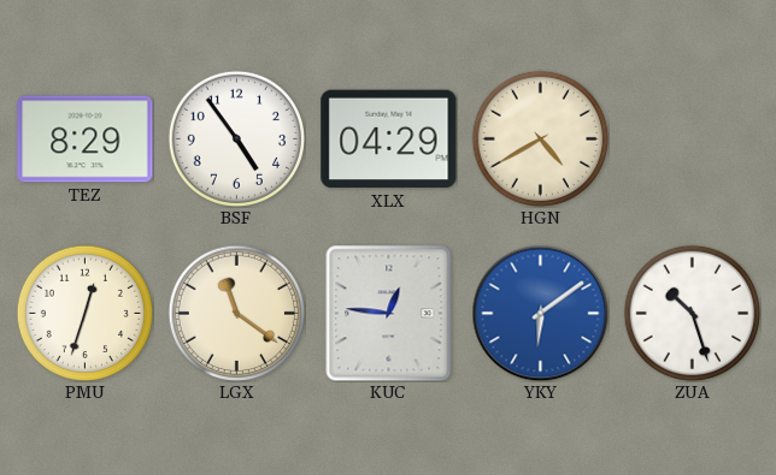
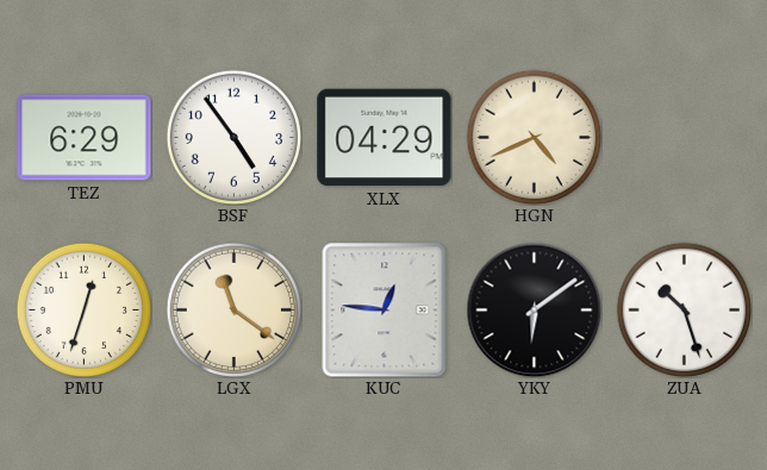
TEZ: 8:29 -> 6:29 (85, 138)
HGN: 4:40 -> 4:41 (534, 137)
YKY dial: blue -> black (534, 309)
